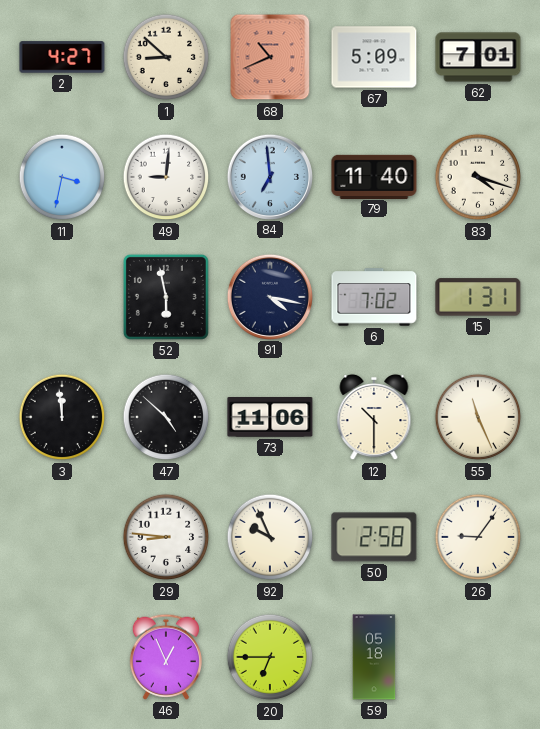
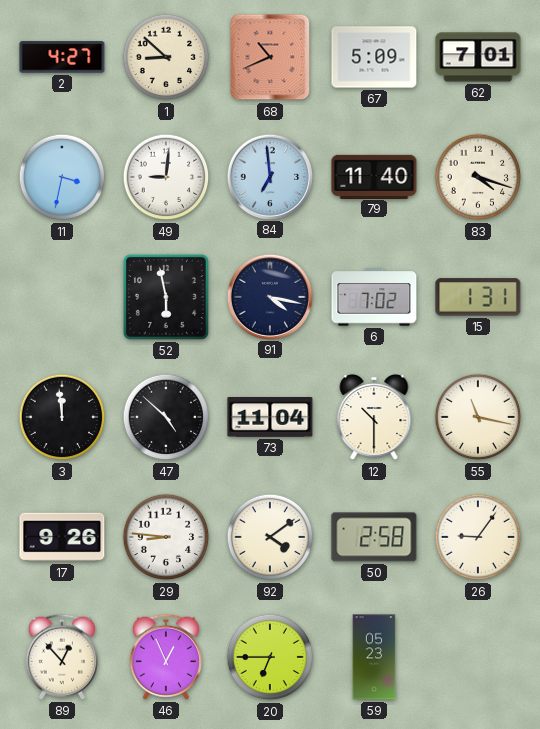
73: 11:06 -> 11:04 (270, 418)
55: 11:26 -> 11:17 (478, 417)
17: none -> 9:26 (62, 537)
92: 9:56 -> 4:09 (270, 537)
89: none -> 12:53 (62, 657)
59: 05:18 -> 05:23 (374, 657)
